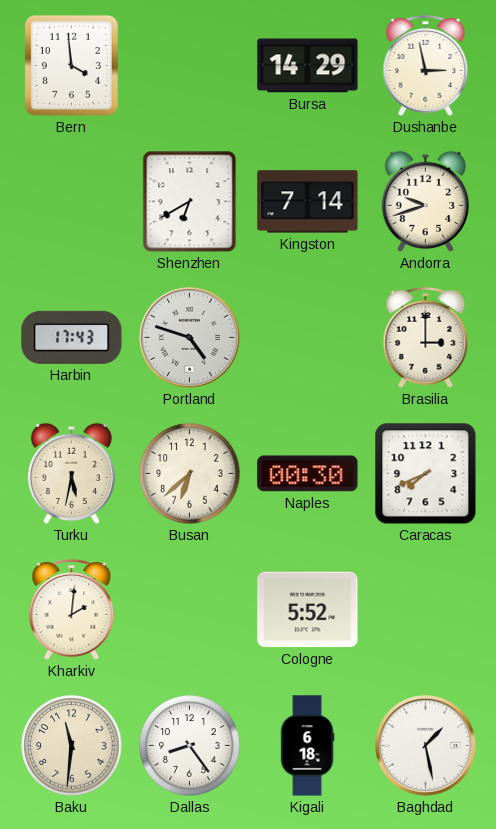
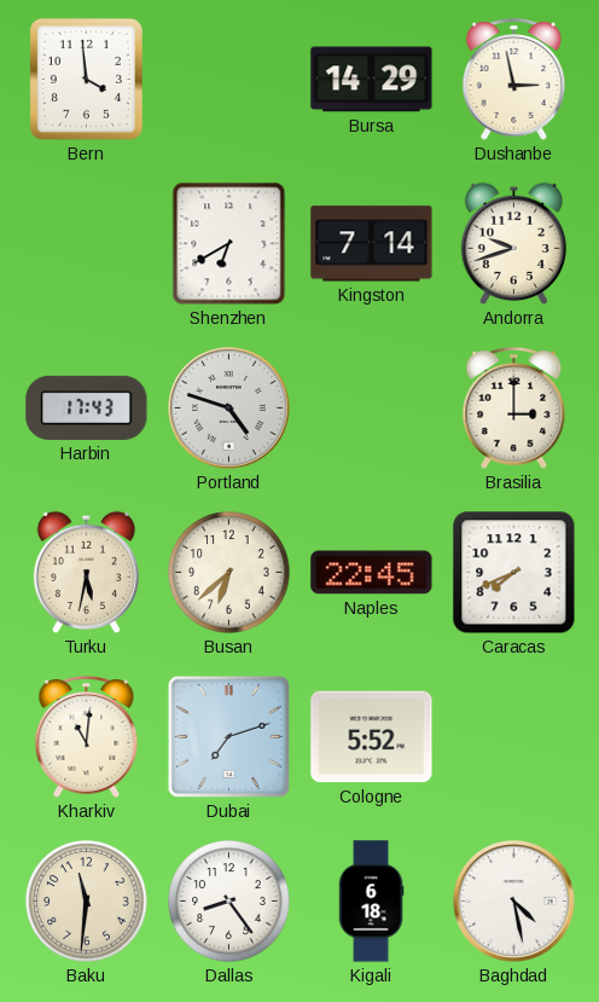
Naples: 00:30 -> 22:45 (372, 573)
Kharkiv: 2:01 -> 11:01 (87, 737)
Dubai: none -> 7:12 (228, 736)
Baghdad: 1:28 -> 4:28 (514, 902)
